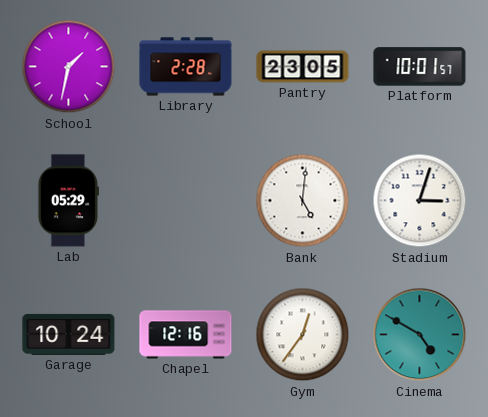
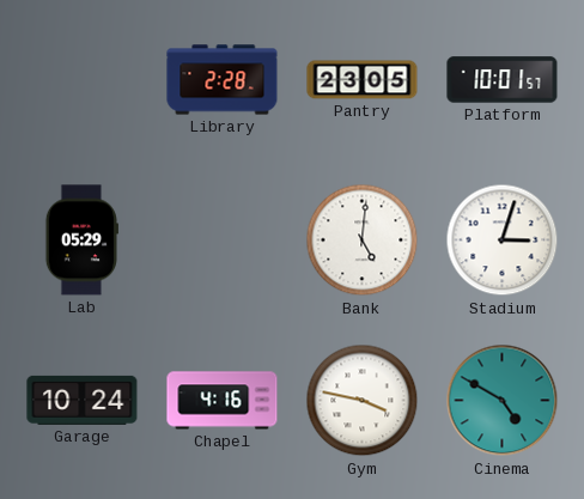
School: 1:32 -> none (69, 67)
Chapel: 12:16 -> 4:16 (223, 401)
Gym: 12:36 -> 3:47 (363, 401)
